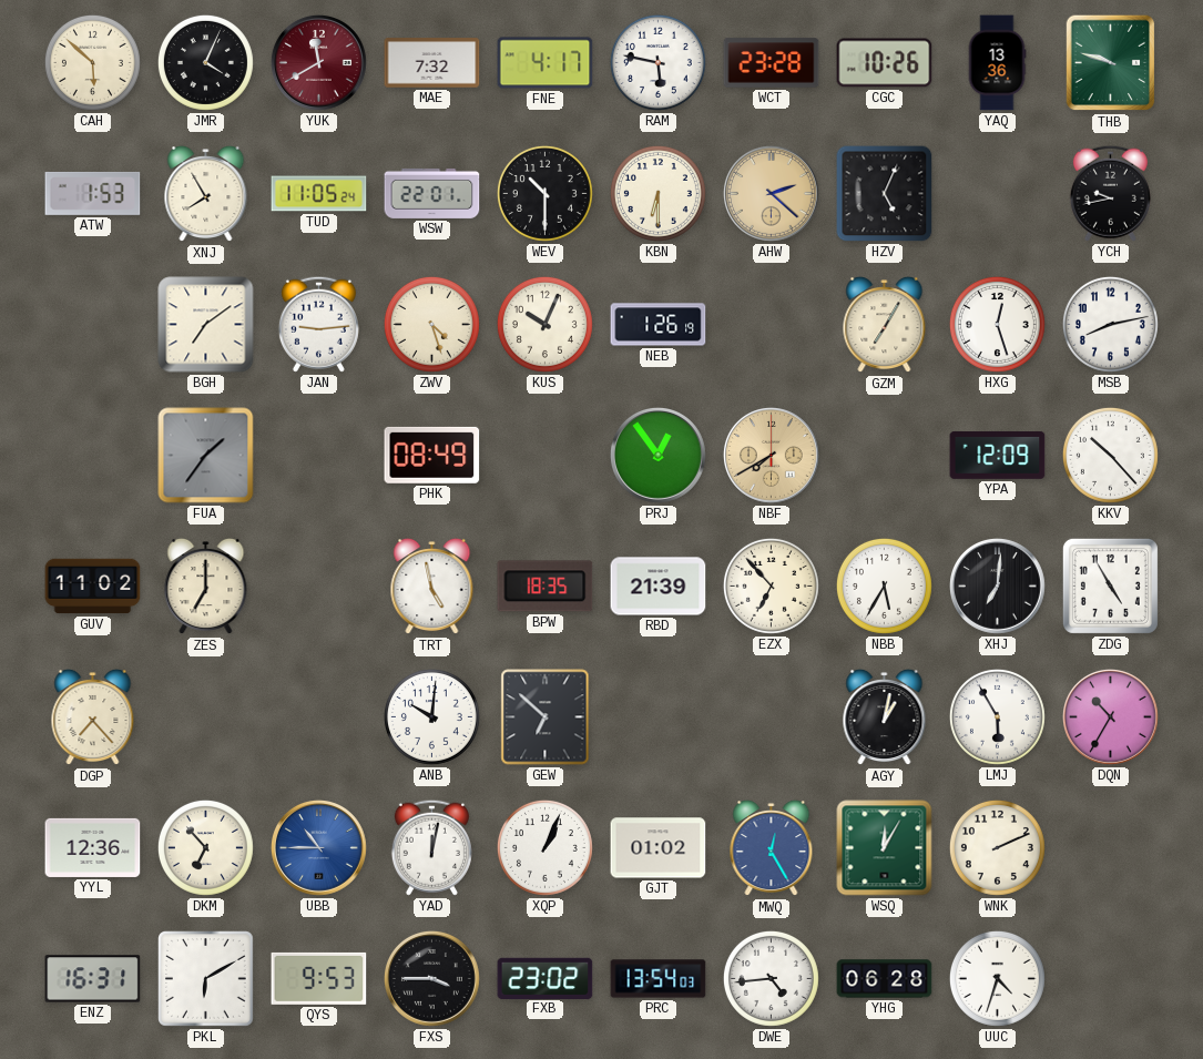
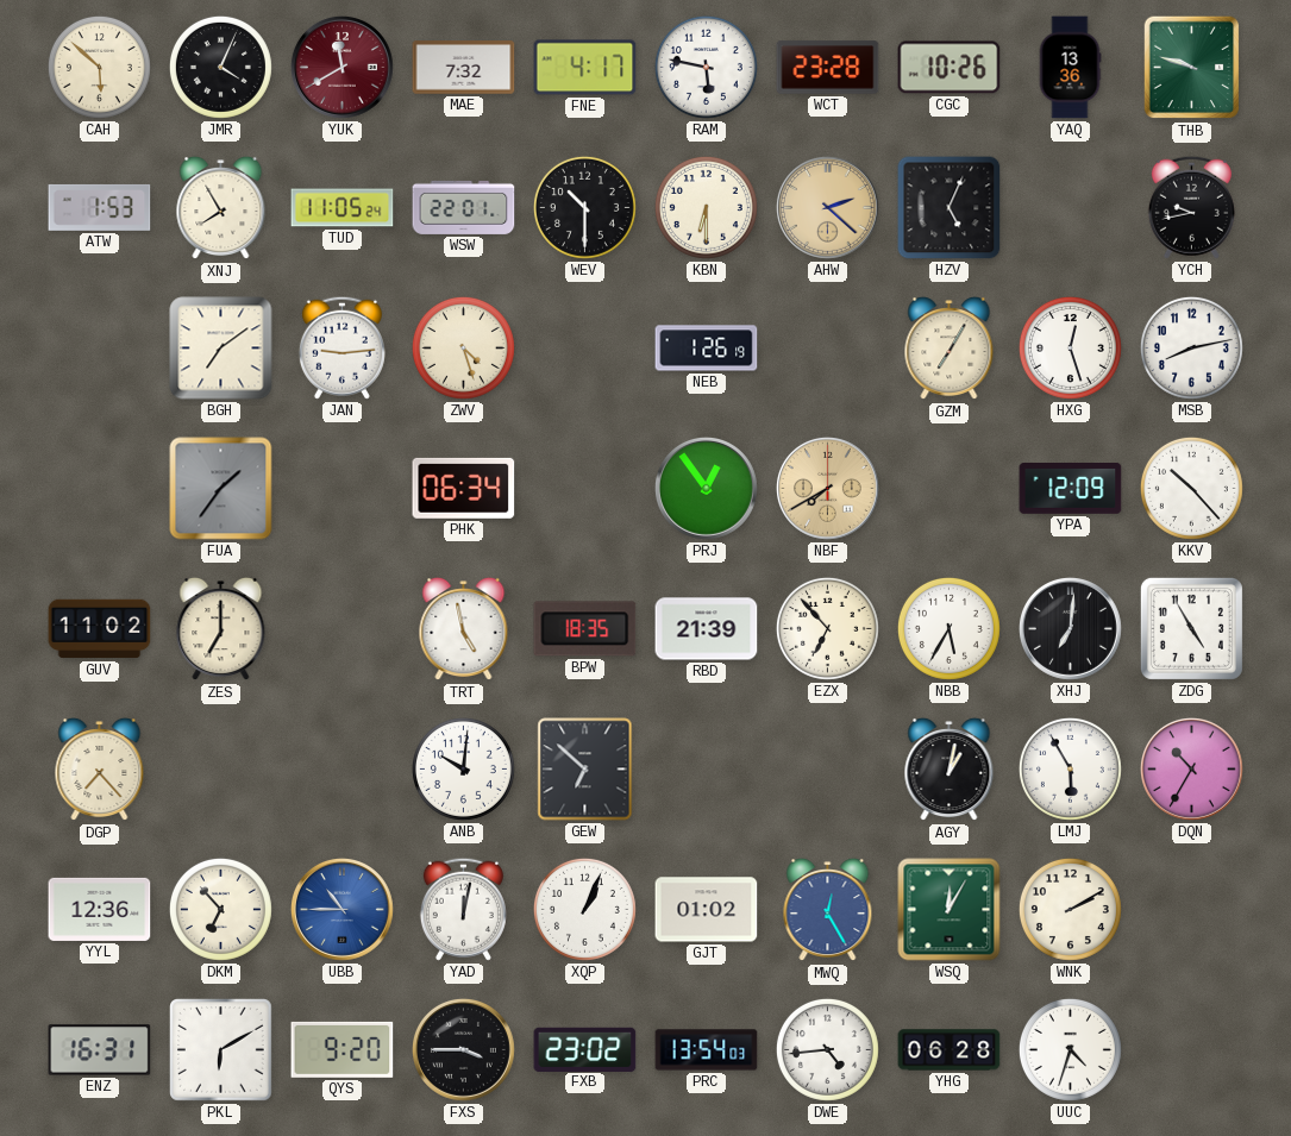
KUS: 10:04 -> none (544, 324)
PHK: 08:49 -> 06:34 (464, 488)
WNK: 2:11 -> 2:10 (1070, 909)
QYS: 9:53 -> 9:20 (343, 1049)
